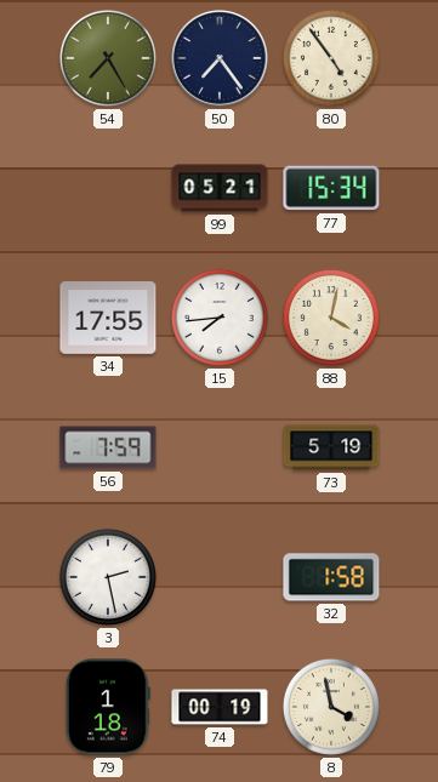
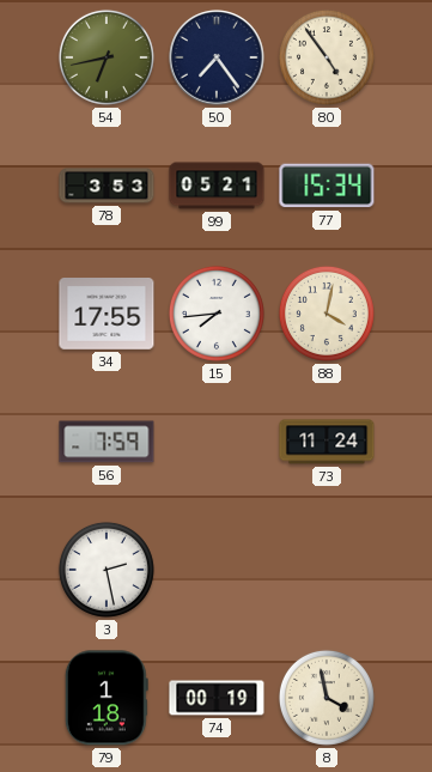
54: 7:25 -> 6:43 (107, 57)
78: none -> 3:53 (107, 186)
73: 5:19 -> 11:24 (327, 442)
32: 1:58 -> none (331, 577)
